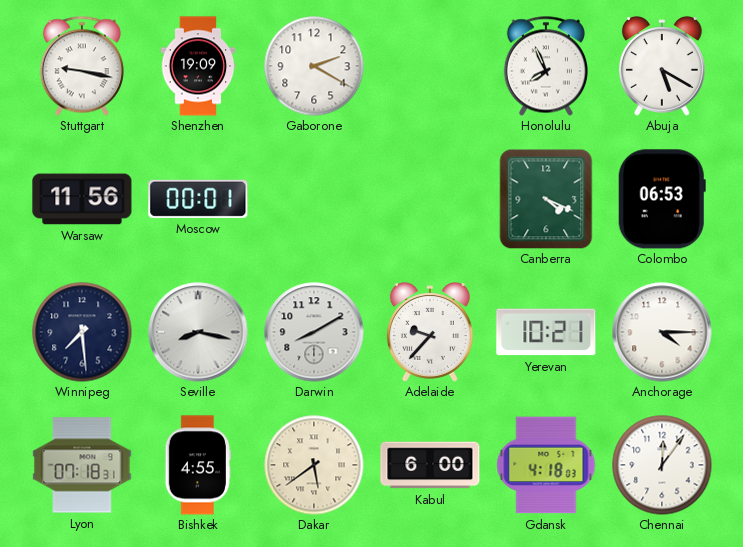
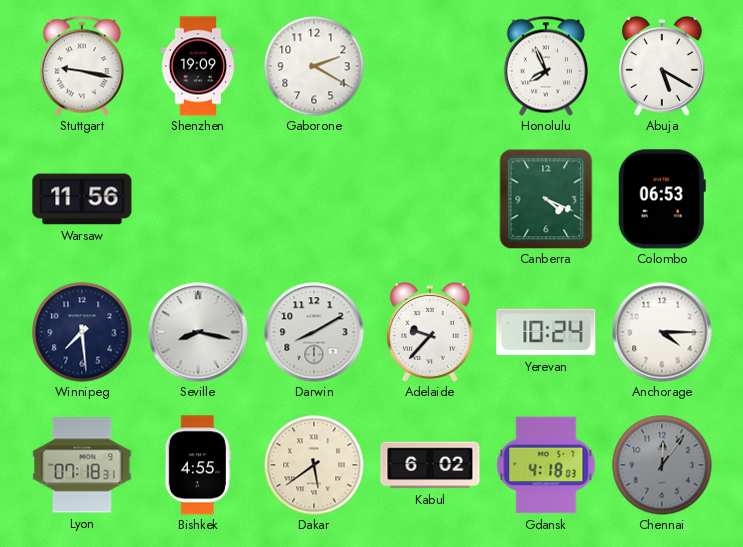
Moscow: 00:01 -> none (198, 199)
Yerevan: 10:21 -> 10:24 (546, 332)
Kabul: 6:00 -> 6:02 (430, 465)
Chennai dial: white -> grey (662, 465)
